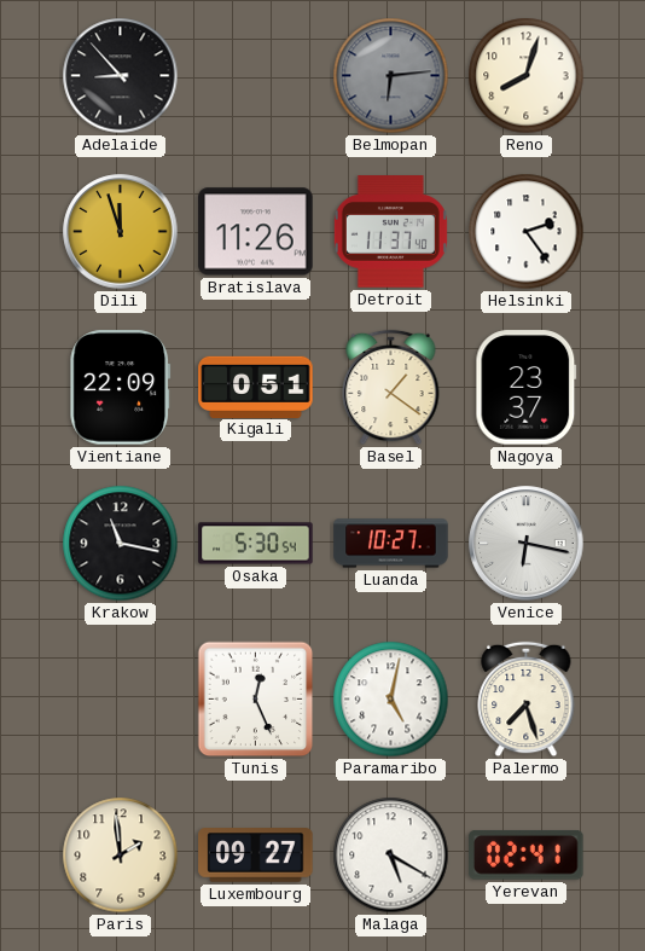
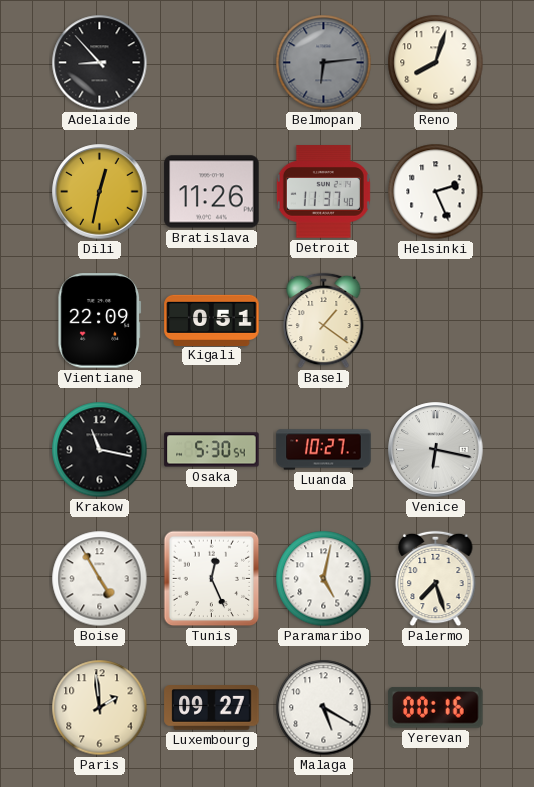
Dili: 11:57 -> 12:32 (100, 192)
Helsinki: 2:24 -> 2:26 (436, 192)
Nagoya: 23:37 -> none (527, 388)
Boise: none -> 4:55 (100, 579)
Yerevan: 02:41 -> 00:16 (436, 708)
